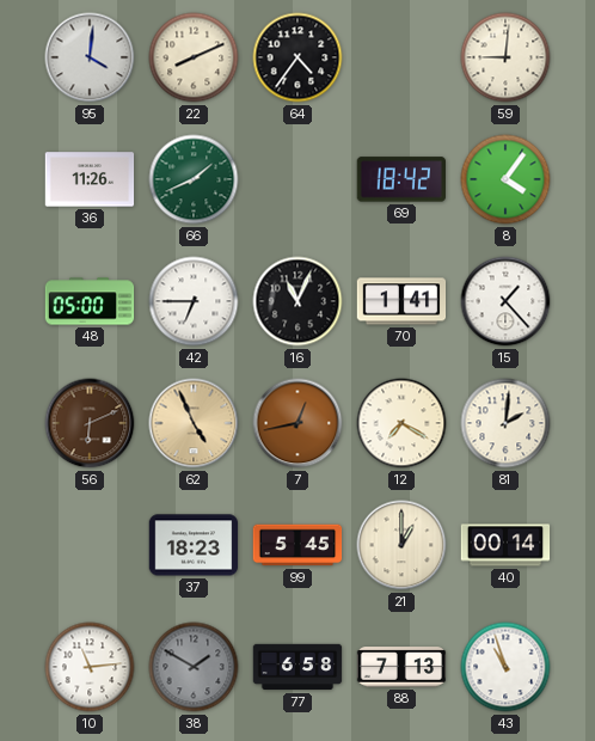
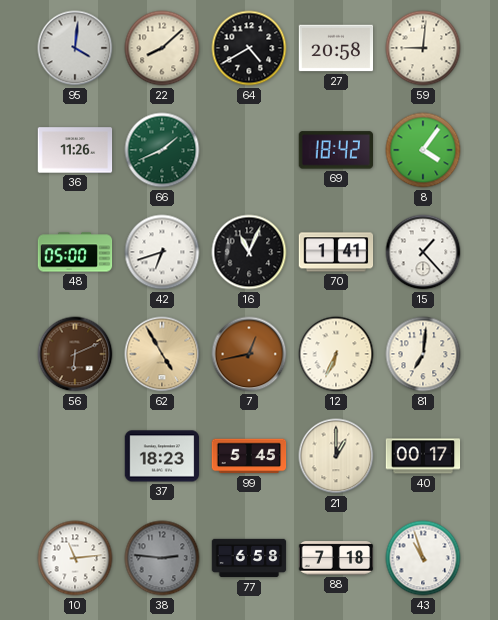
22: 8:11 -> 8:08 (162, 48)
64: 4:36 -> 4:40 (249, 48)
27: none -> 20:58 (336, 48)
42: 6:45 -> 6:42 (162, 252)
62: 4:56 -> 4:55 (162, 354)
12: 7:20 -> 6:34 (336, 354)
81: 2:01 -> 7:01 (423, 354)
40: 00:14 -> 00:17 (423, 456)
38: 1:50 -> 2:46 (162, 558)
88: 7:13 -> 7:18 (336, 558)
